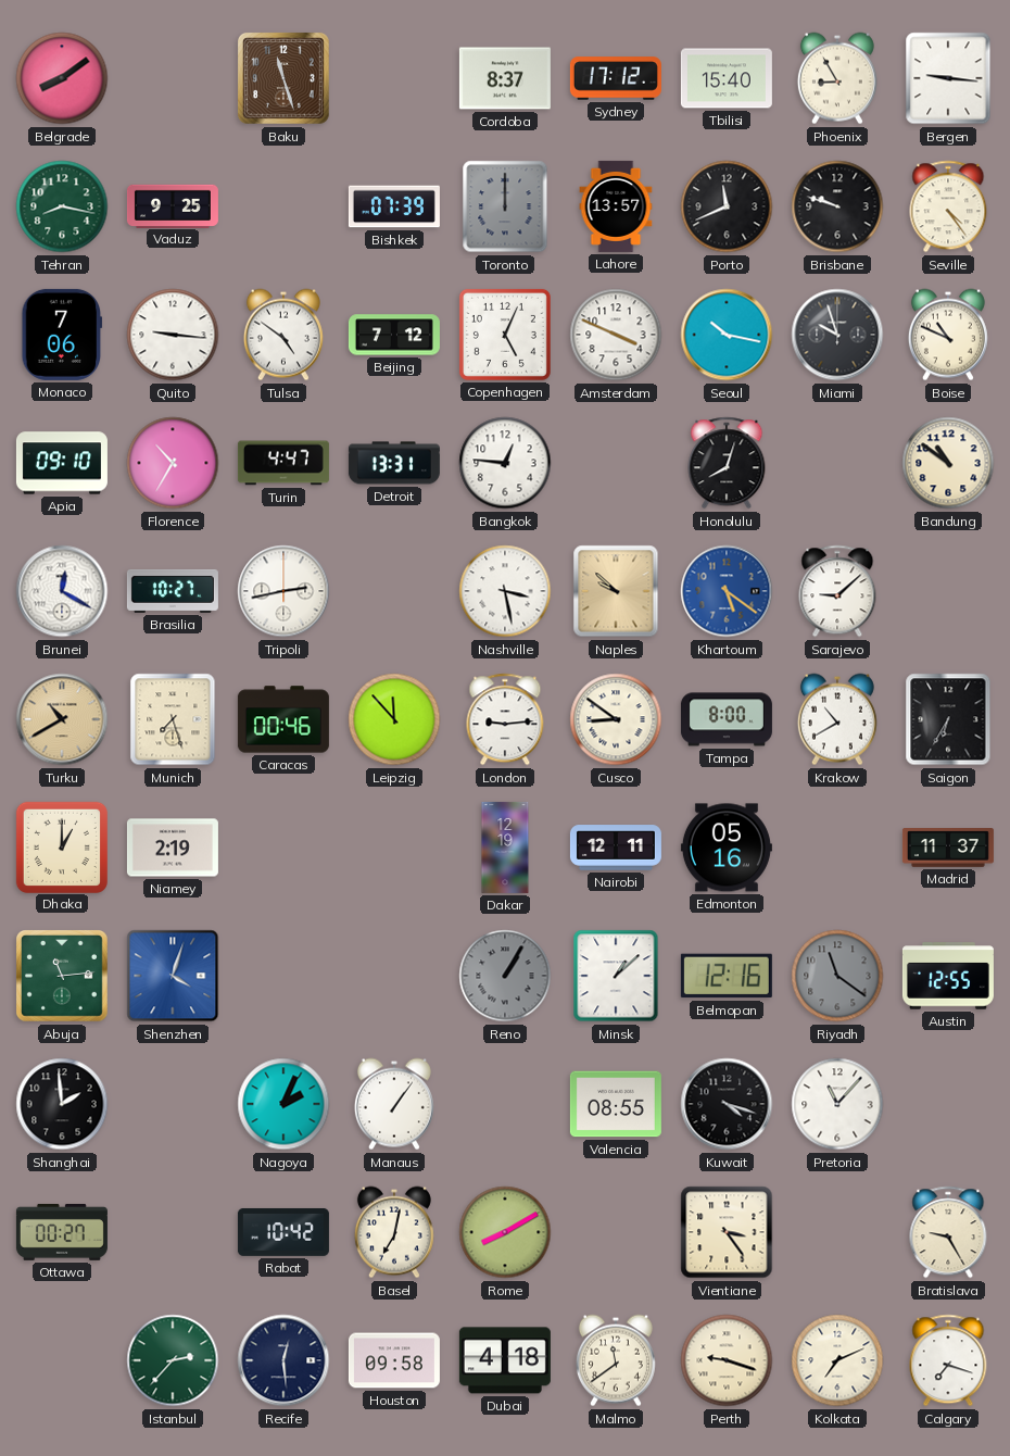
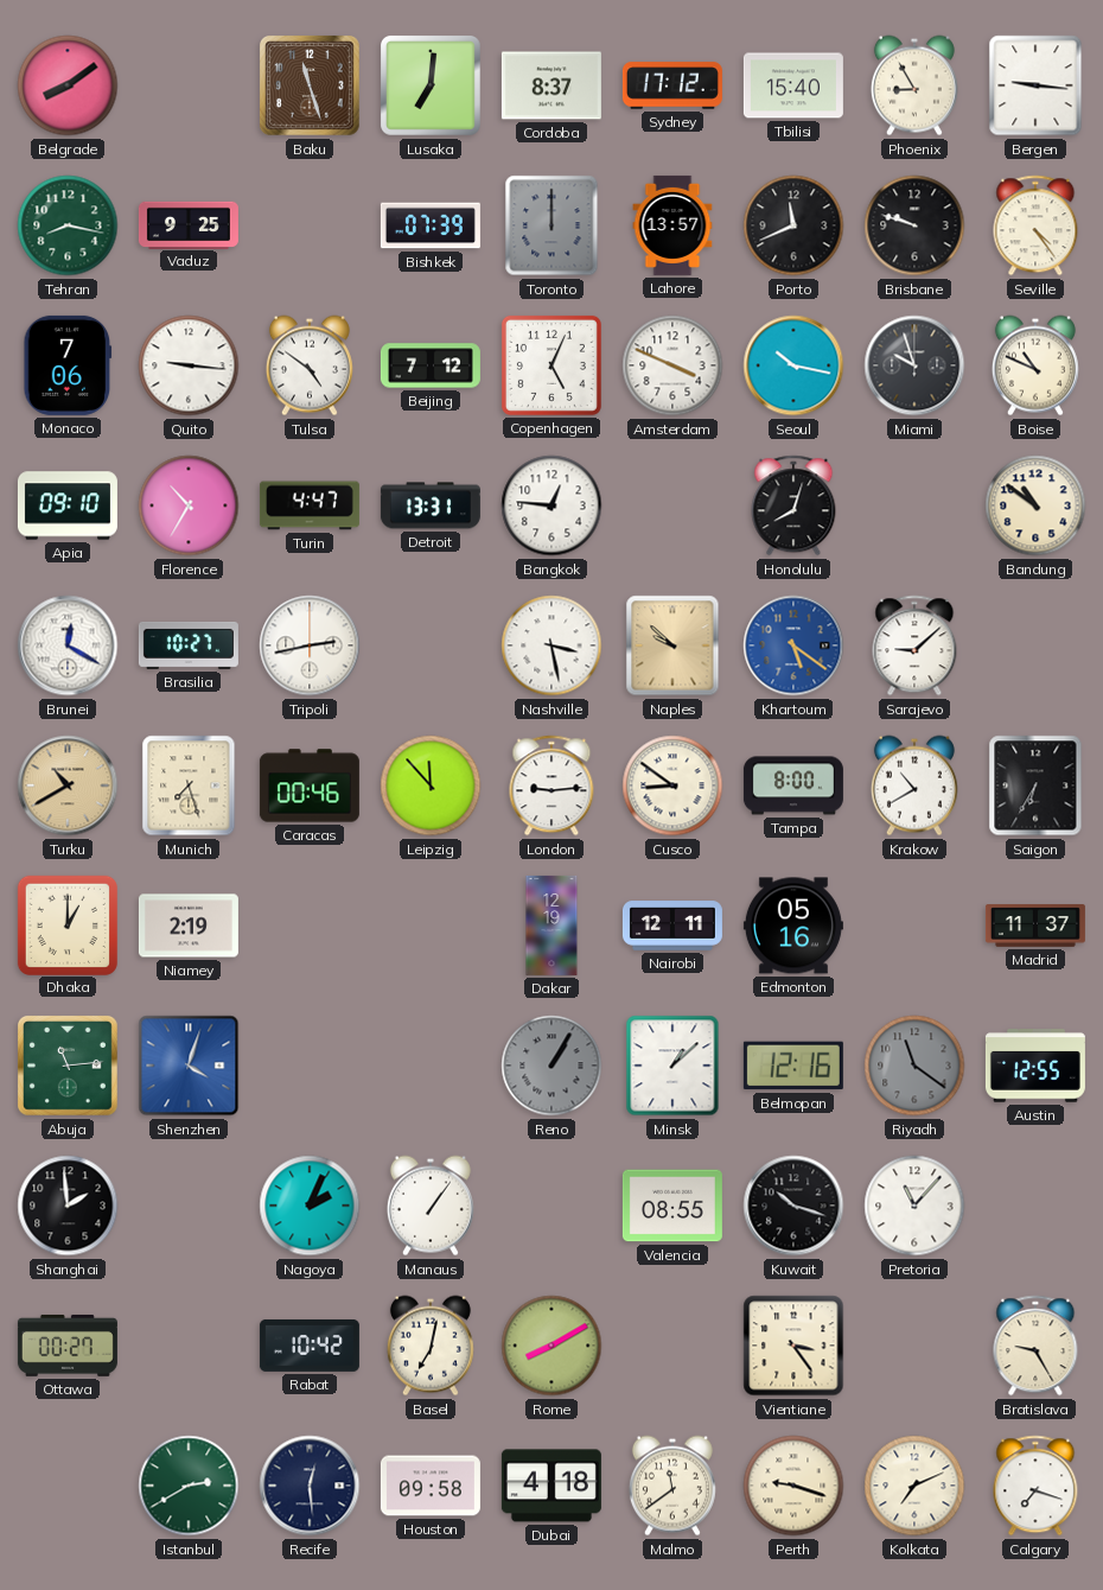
Lusaka: none -> 7:01 (432, 87)
Kuwait: 4:18 -> 10:18 (793, 1206)
Istanbul: 2:37 -> 2:40 (189, 1486)
